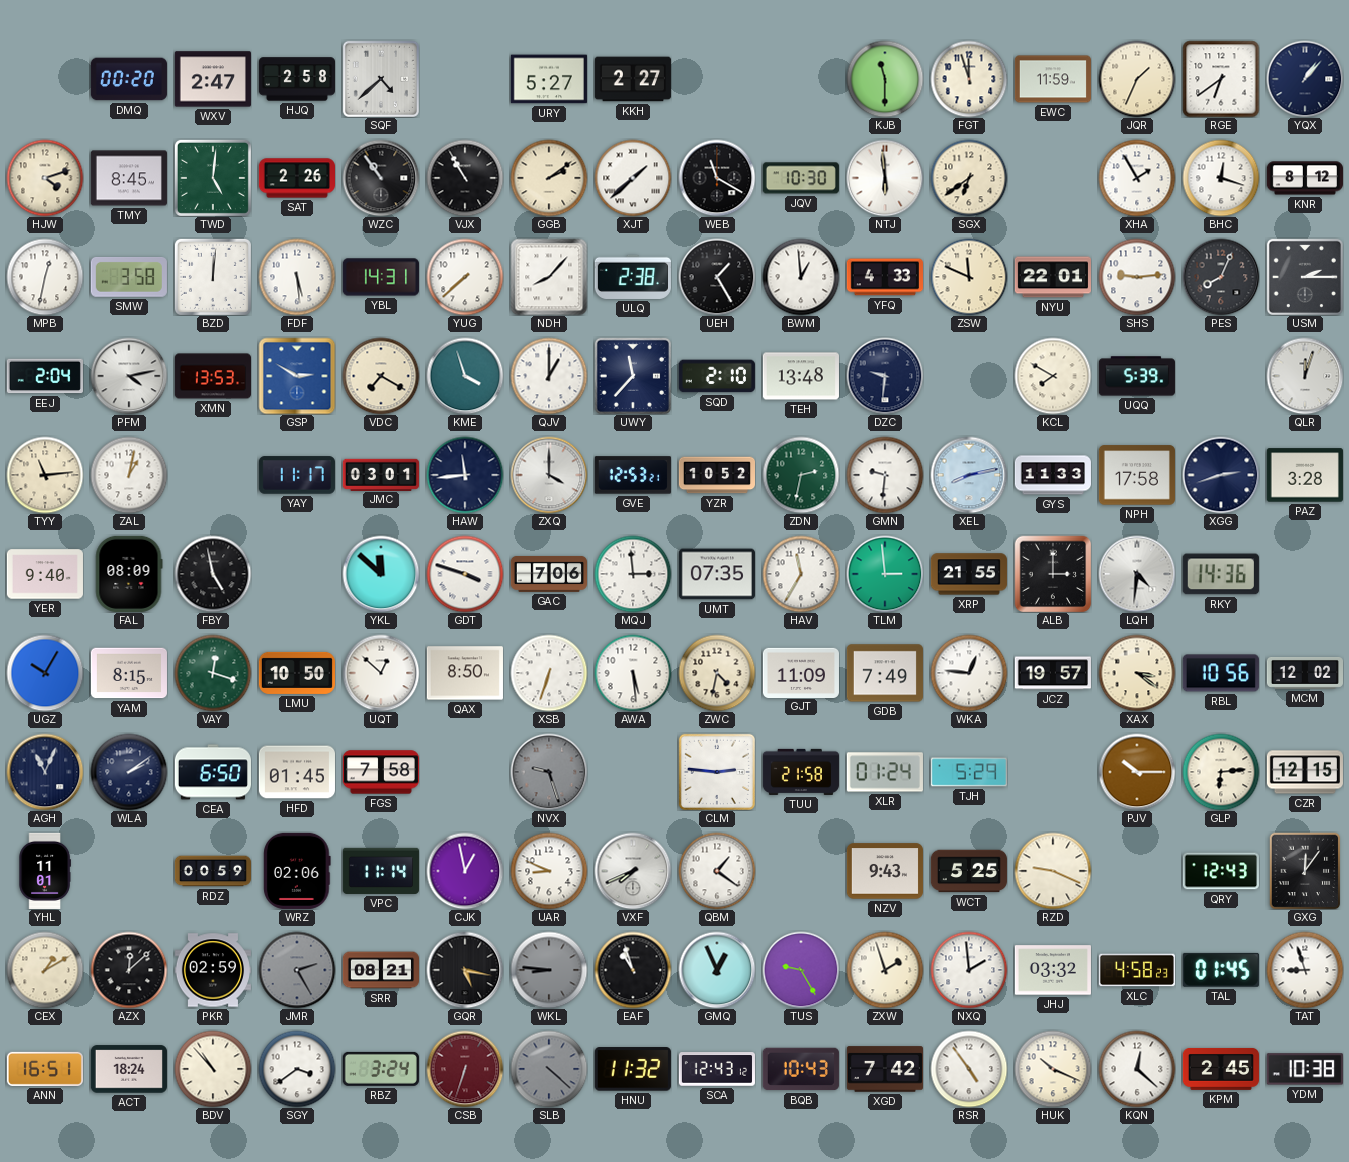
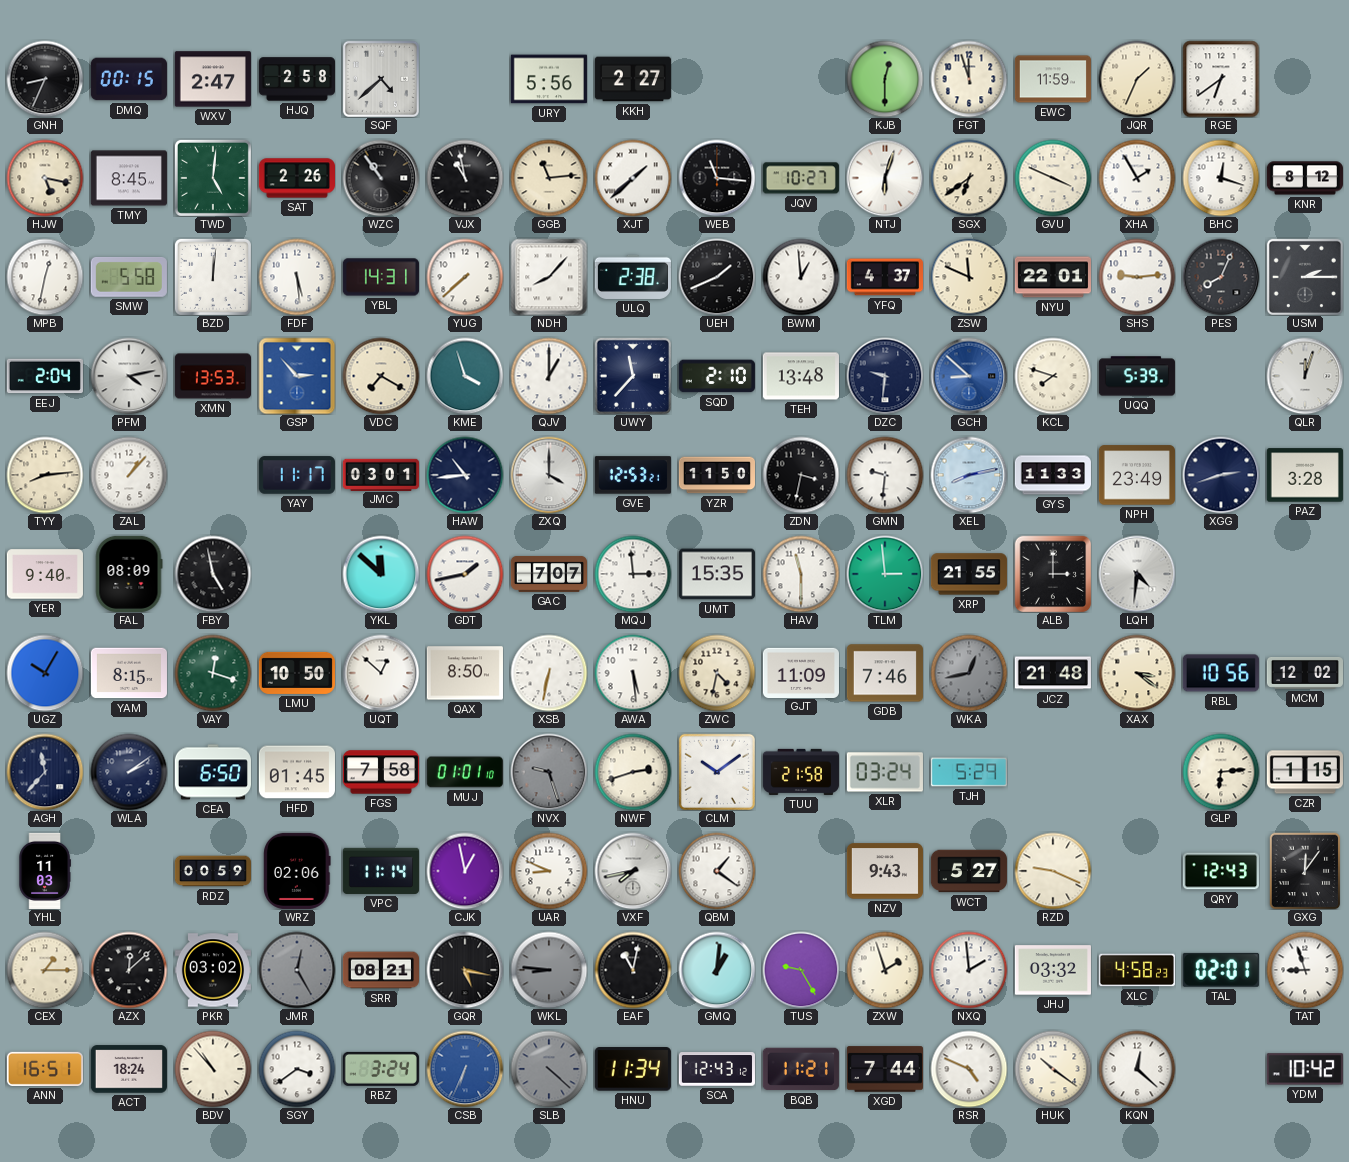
GNH: none -> 8:34 (45, 79)
DMQ: 00:20 -> 00:15 (129, 79)
URY: 5:27 -> 5:56 (549, 79)
KJB: 11:30 -> 12:30 (885, 79)
YQX: 1:07 -> none (1305, 79)
HJW: 4:12 -> 5:17 (45, 178)
VJX: 10:55 -> 10:58 (465, 178)
GGB: 2:09 -> 11:14 (549, 178)
WEB: 11:20 -> 11:16 (717, 178)
JQV: 10:30 -> 10:27 (801, 178)
NTJ: 5:59 -> 6:03 (885, 178)
GVU: none -> 3:49 (1053, 178)
SMW: 3:58 -> 5:58 (129, 277)
UEH: 1:25 -> 1:41 (717, 277)
YFQ: 4:33 -> 4:37 (885, 277)
GSP: 2:50 -> 2:53 (297, 376)
GCH: none -> 8:52 (969, 376)
KCL: 7:50 -> 7:48 (1053, 376)
TYY: 11:14 -> 8:14 (45, 475)
ZAL: 1:02 -> 1:07 (129, 475)
HAW: 11:44 -> 10:44 (465, 475)
YZR: 10:52 -> 11:50 (716, 475)
ZDN: 2:32 -> 3:32 (801, 475)
ZDN dial: green -> black (801, 475)
NPH: 17:58 -> 23:49 (1137, 475)
GDT: 3:48 -> 1:43 (465, 574)
GAC: 7:06 -> 7:07 (548, 574)
UMT: 07:35 -> 15:35 (717, 574)
HAV: 11:35 -> 11:30 (801, 574)
RKY: 14:36 -> none (1221, 574)
XSB: 6:33 -> 6:32 (549, 673)
GDB: 7:49 -> 7:46 (885, 673)
WKA: 12:46 -> 12:43 (969, 673)
WKA dial: white -> grey (969, 673)
JCZ: 19:57 -> 21:48 (1053, 673)
AGH: 11:04 -> 11:37 (45, 772)
MUJ: none -> 01:01 (465, 772)
NWF: none -> 2:42 (633, 772)
CLM: 2:46 -> 10:09 (717, 772)
XLR: 01:24 -> 03:24 (885, 772)
PJV: 10:15 -> none (1137, 772)
CZR: 12:15 -> 1:15 (1305, 772)
YHL: 11:01 -> 11:03 (45, 871)
VXF: 7:41 -> 7:43 (633, 871)
WCT: 5:25 -> 5:27 (969, 871)
CEX: 1:10 -> 1:15 (45, 970)
PKR: 02:59 -> 03:02 (213, 970)
JMR: 2:25 -> 12:25 (297, 970)
EAF: 10:57 -> 11:02 (633, 970)
GMQ: 12:56 -> 1:01 (717, 970)
TAL: 01:45 -> 02:01 (1221, 970)
CSB: 6:33 -> 6:34 (465, 1069)
CSB dial: burgundy -> blue (465, 1069)
HNU: 11:32 -> 11:34 (633, 1069)
BQB: 10:43 -> 11:21 (801, 1069)
XGD: 7:42 -> 7:44 (885, 1069)
RSR: 4:54 -> 4:49 (969, 1069)
HUK: 10:19 -> 10:21 (1053, 1069)
KPM: 2:45 -> none (1221, 1069)
YDM: 10:38 -> 10:42 (1305, 1069)
